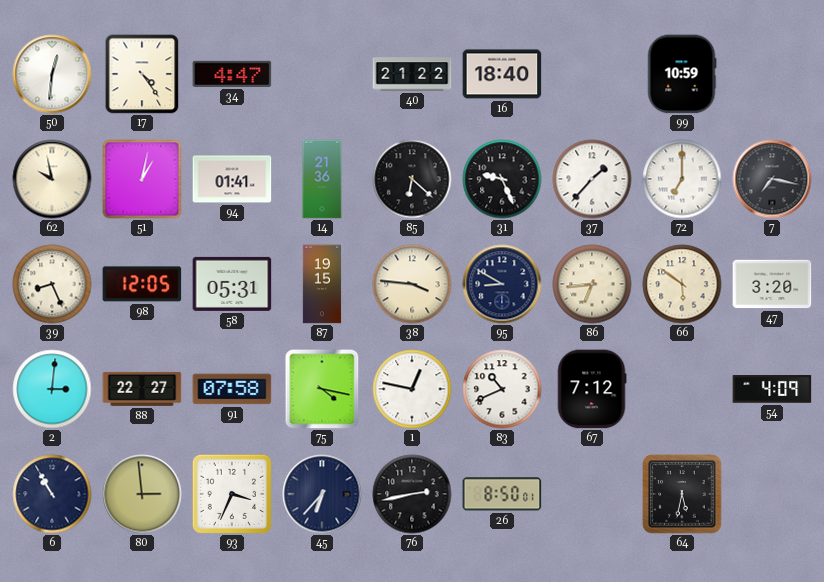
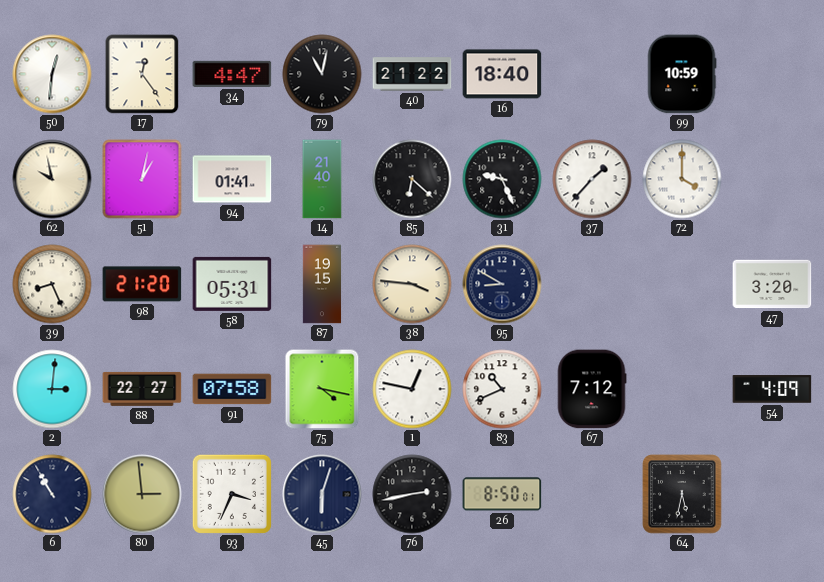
17: 4:24 -> 12:24 (142, 74)
79: none -> 11:02 (322, 74)
14: 21:36 -> 21:40 (322, 179)
72: 7:00 -> 4:00 (682, 179)
7: 7:17 -> none (772, 179)
98: 12:05 -> 21:20 (142, 284)
86: 6:44 -> none (592, 284)
66: 5:51 -> none (682, 284)
45: 6:37 -> 6:03 (322, 494)
